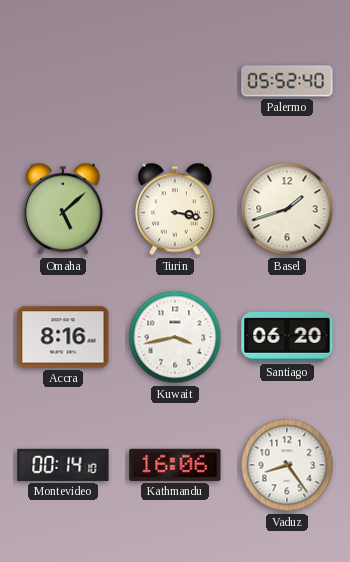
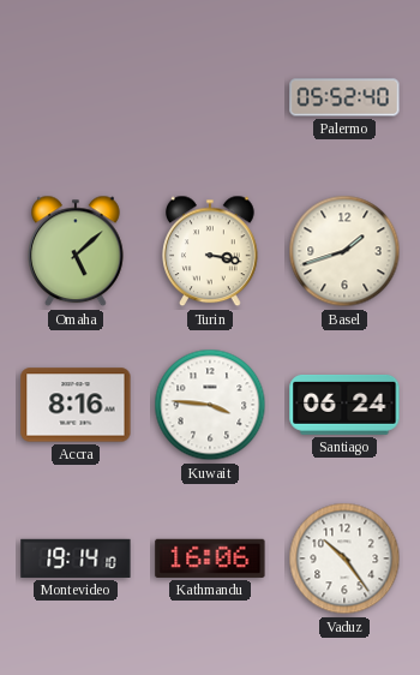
Kuwait: 3:43 -> 3:46 (210, 405)
Santiago: 06:20 -> 06:24 (344, 405)
Montevideo: 00:14 -> 19:14 (76, 558)
Vaduz: 8:24 -> 10:24 (344, 558)
